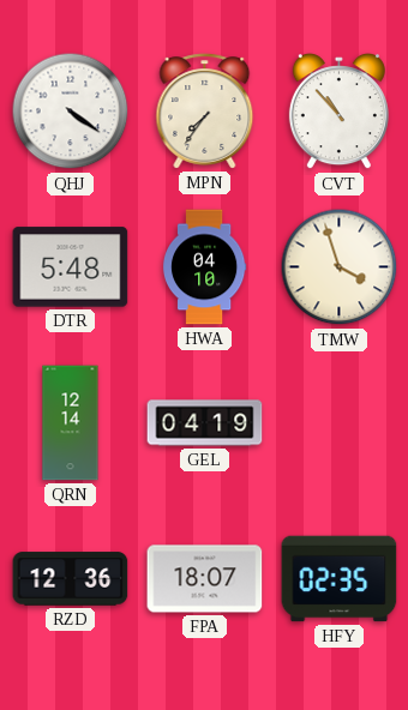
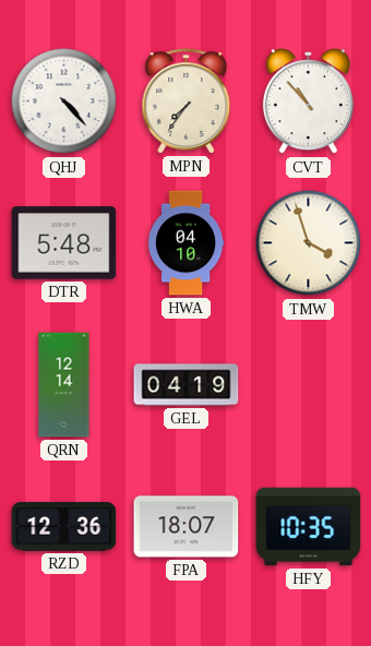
QHJ: 4:21 -> 4:23 (64, 101)
HFY: 02:35 -> 10:35 (309, 527)
